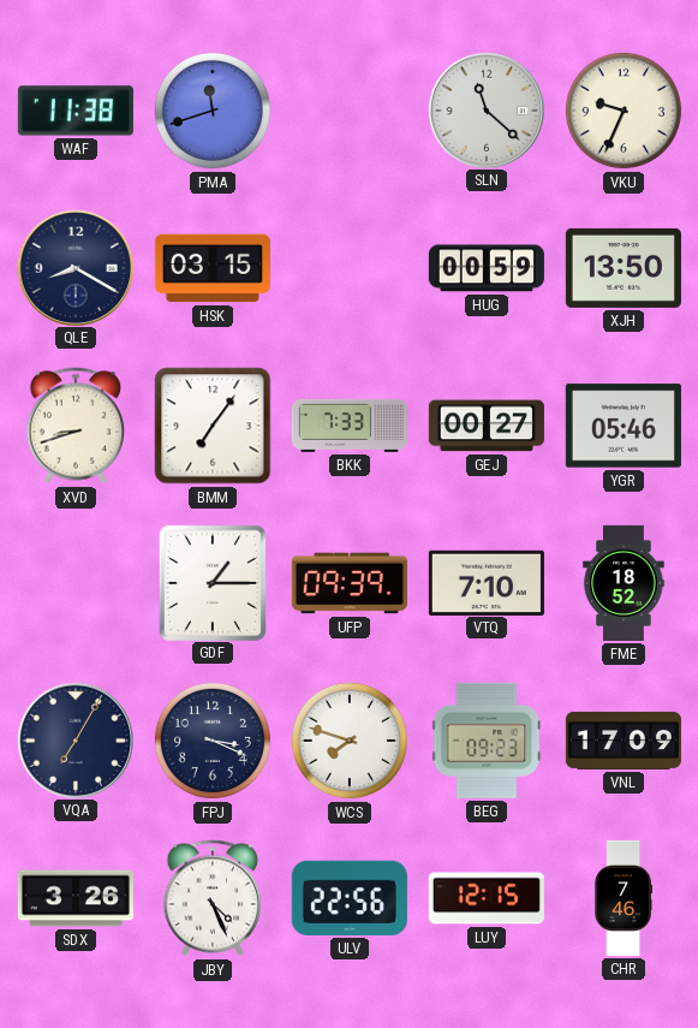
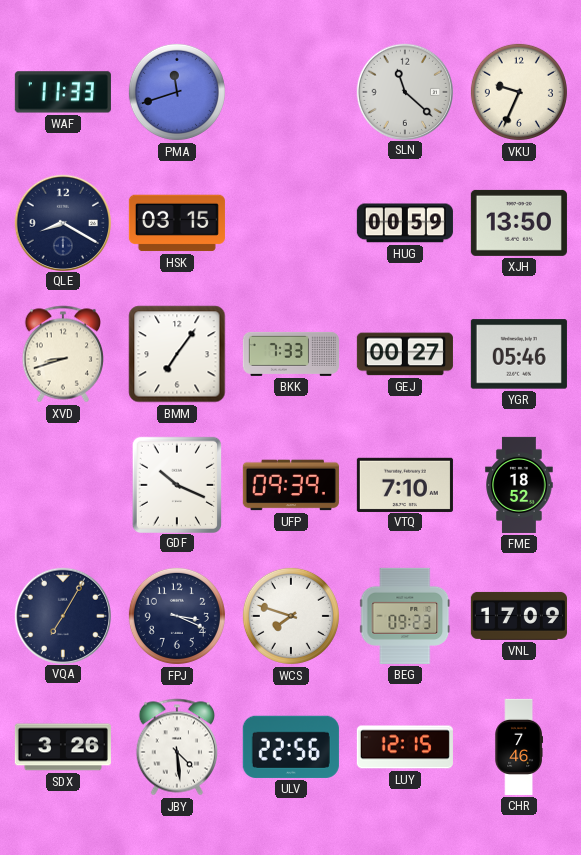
WAF: 11:38 -> 11:33 (63, 92)
GDF: 1:15 -> 10:19 (176, 484)
JBY: 4:26 -> 4:29 (177, 747)
